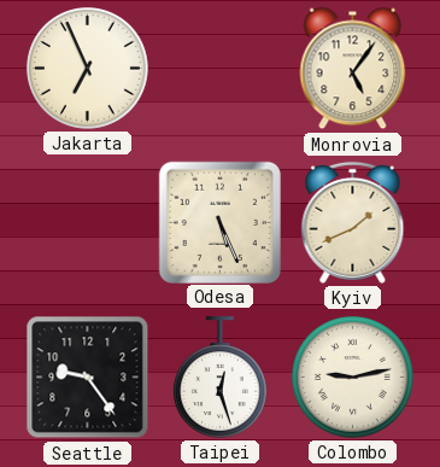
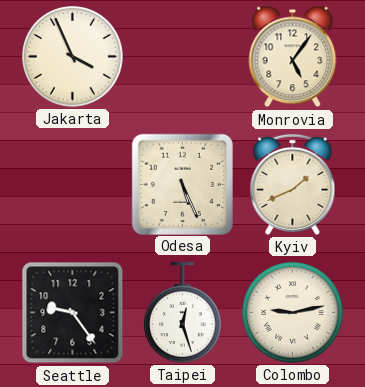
Jakarta: 6:56 -> 3:56 (73, 57)
